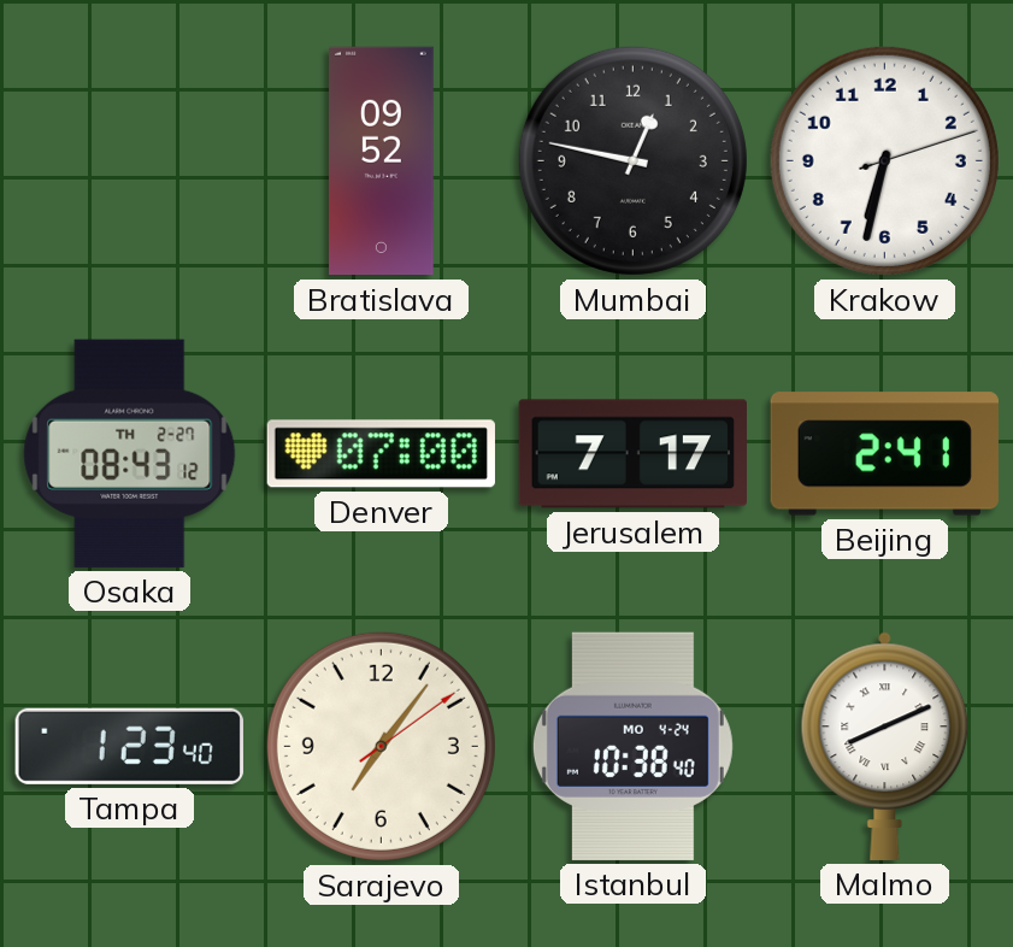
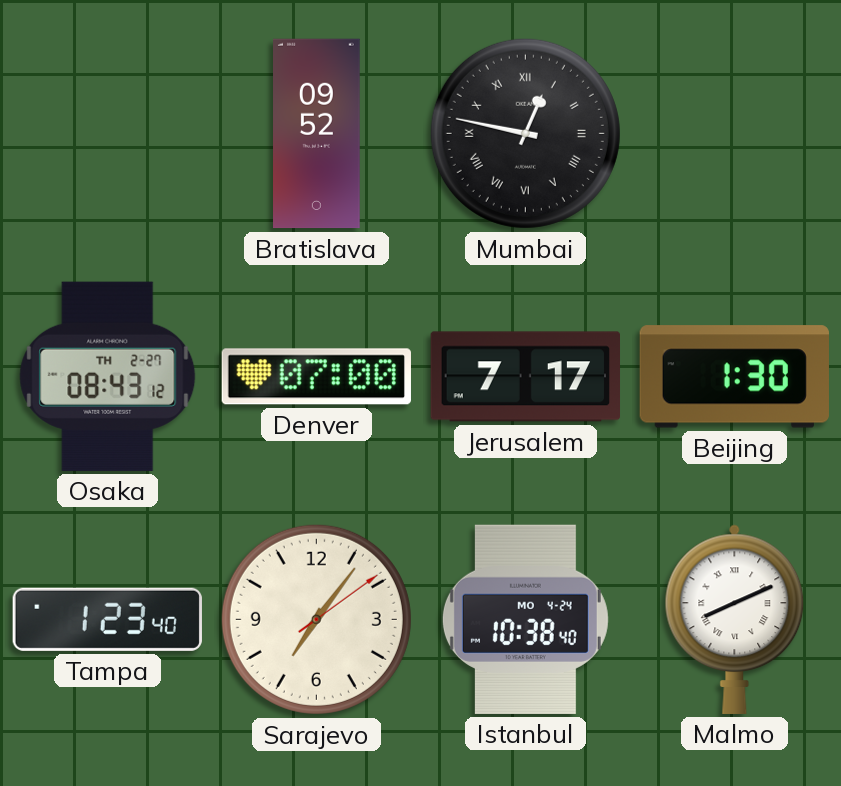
Mumbai numerals: Arabic -> Roman (525, 133)
Krakow: 6:32 -> none (884, 160)
Beijing: 2:41 -> 1:30 (734, 377)
